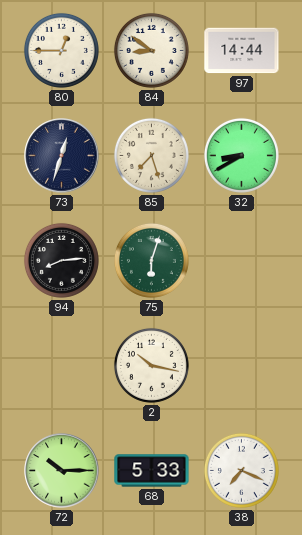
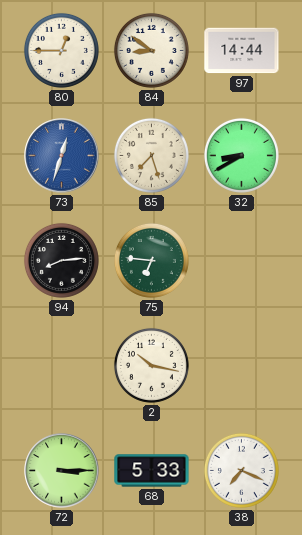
73 dial: navy -> blue (62, 156)
75: 6:03 -> 6:46 (151, 260)
72: 10:15 -> 3:15 (62, 471)
